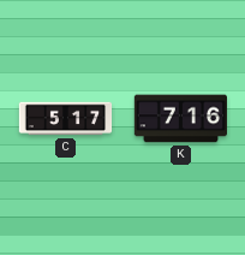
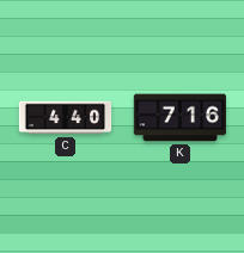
C: 5:17 -> 4:40 (66, 118)
